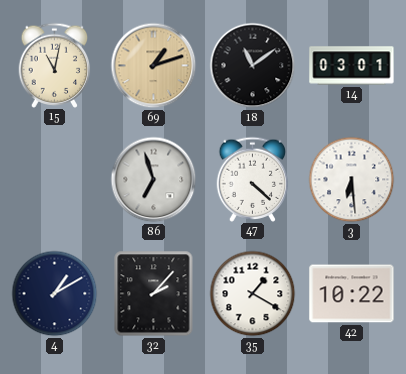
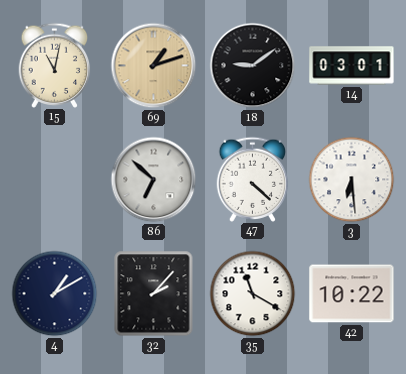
18: 11:09 -> 9:09 (253, 66)
86: 6:57 -> 6:52 (154, 180)
35: 1:20 -> 11:20 (253, 294)
